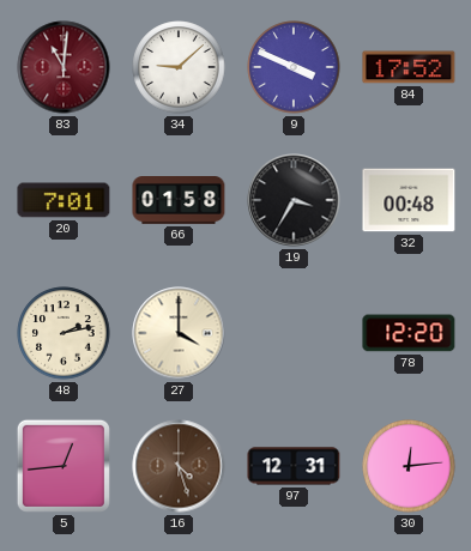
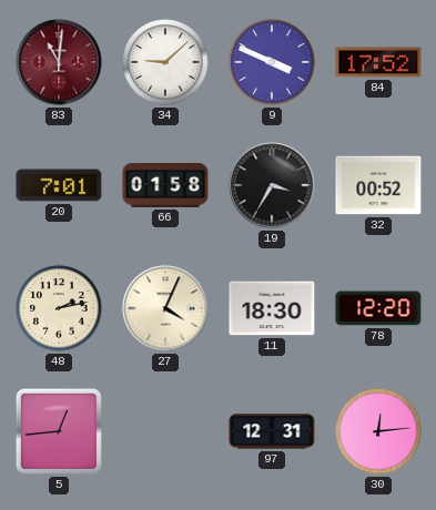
32: 00:48 -> 00:52 (378, 185)
27: 4:00 -> 4:04 (165, 308)
11: none -> 18:30 (272, 308)
16: 4:27 -> none (179, 466)
